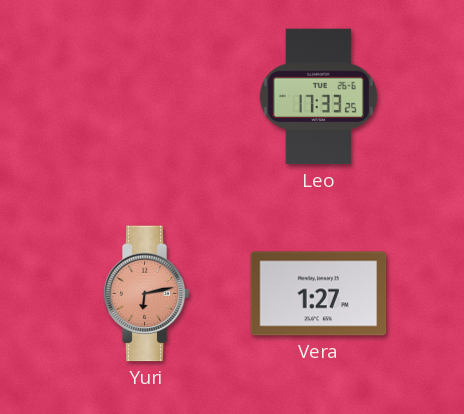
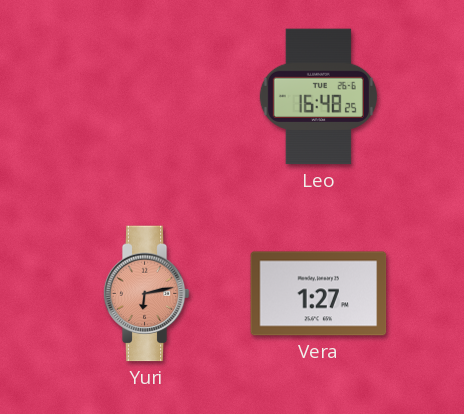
Leo: 17:33 -> 16:48 (318, 97)
